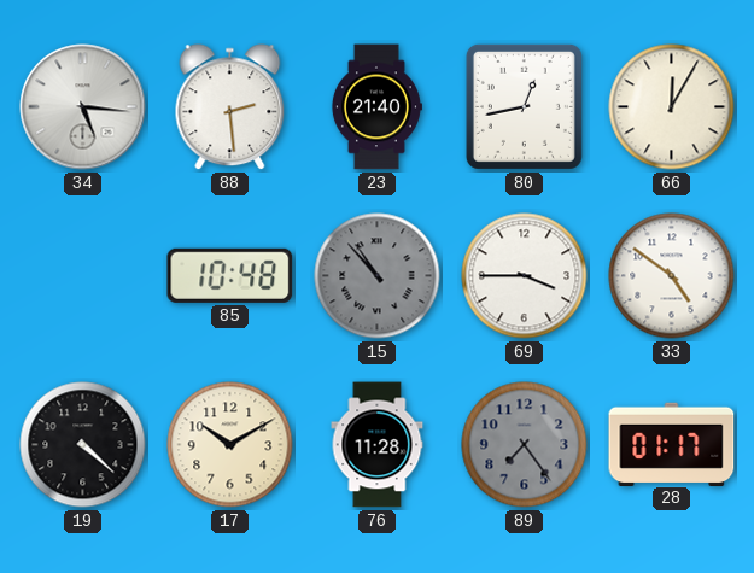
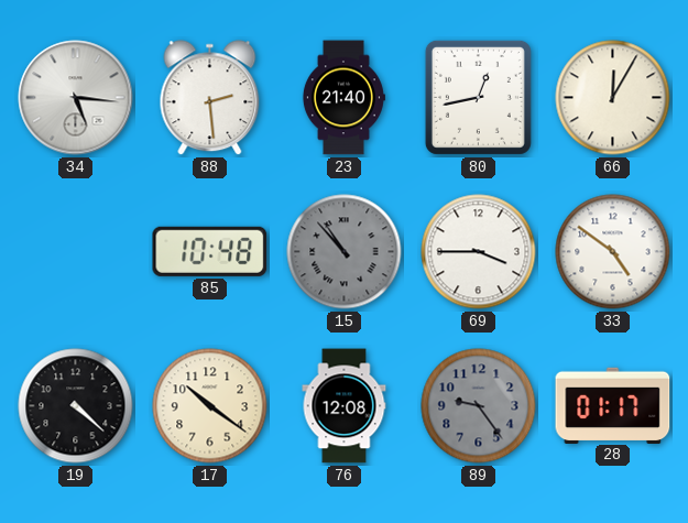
17: 10:10 -> 10:21 (210, 406)
76: 11:28 -> 12:08 (345, 406)
89: 7:24 -> 9:24 (479, 406)
